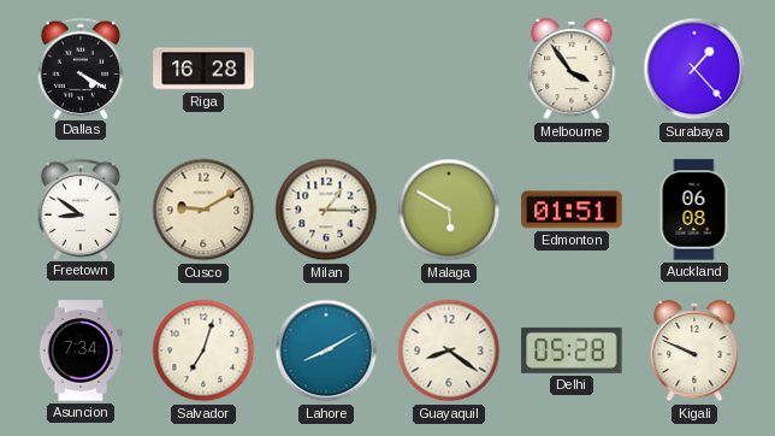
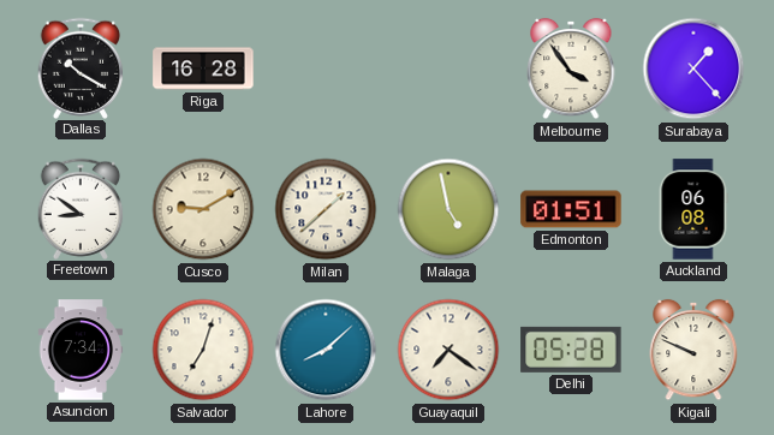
Dallas: 4:20 -> 10:20 (81, 67)
Milan: 1:15 -> 1:38 (326, 209)
Malaga: 5:50 -> 4:58 (448, 209)
Lahore: 8:10 -> 8:08 (326, 350)
Guayaquil: 8:21 -> 7:21 (448, 350)
